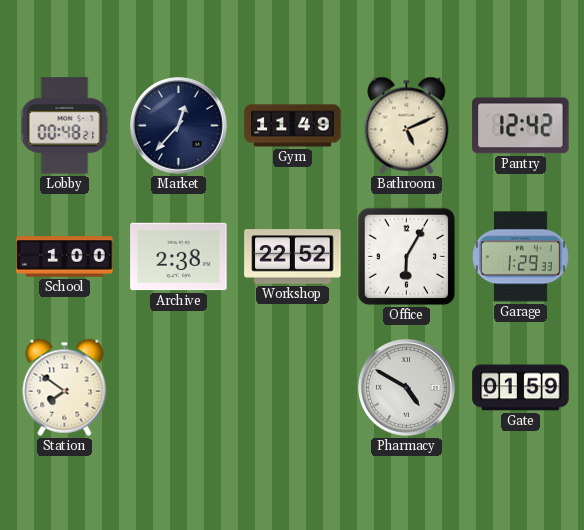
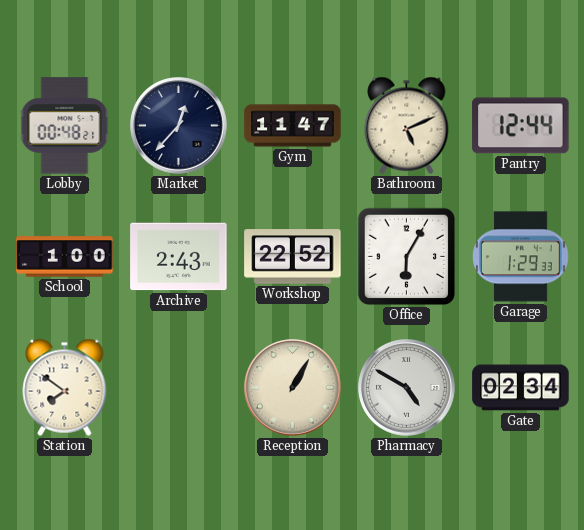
Gym: 11:49 -> 11:47 (293, 126)
Pantry: 12:42 -> 12:44 (521, 126)
Archive: 2:38 -> 2:43 (179, 257)
Reception: none -> 1:05 (293, 388)
Gate: 01:59 -> 02:34 (521, 388)
